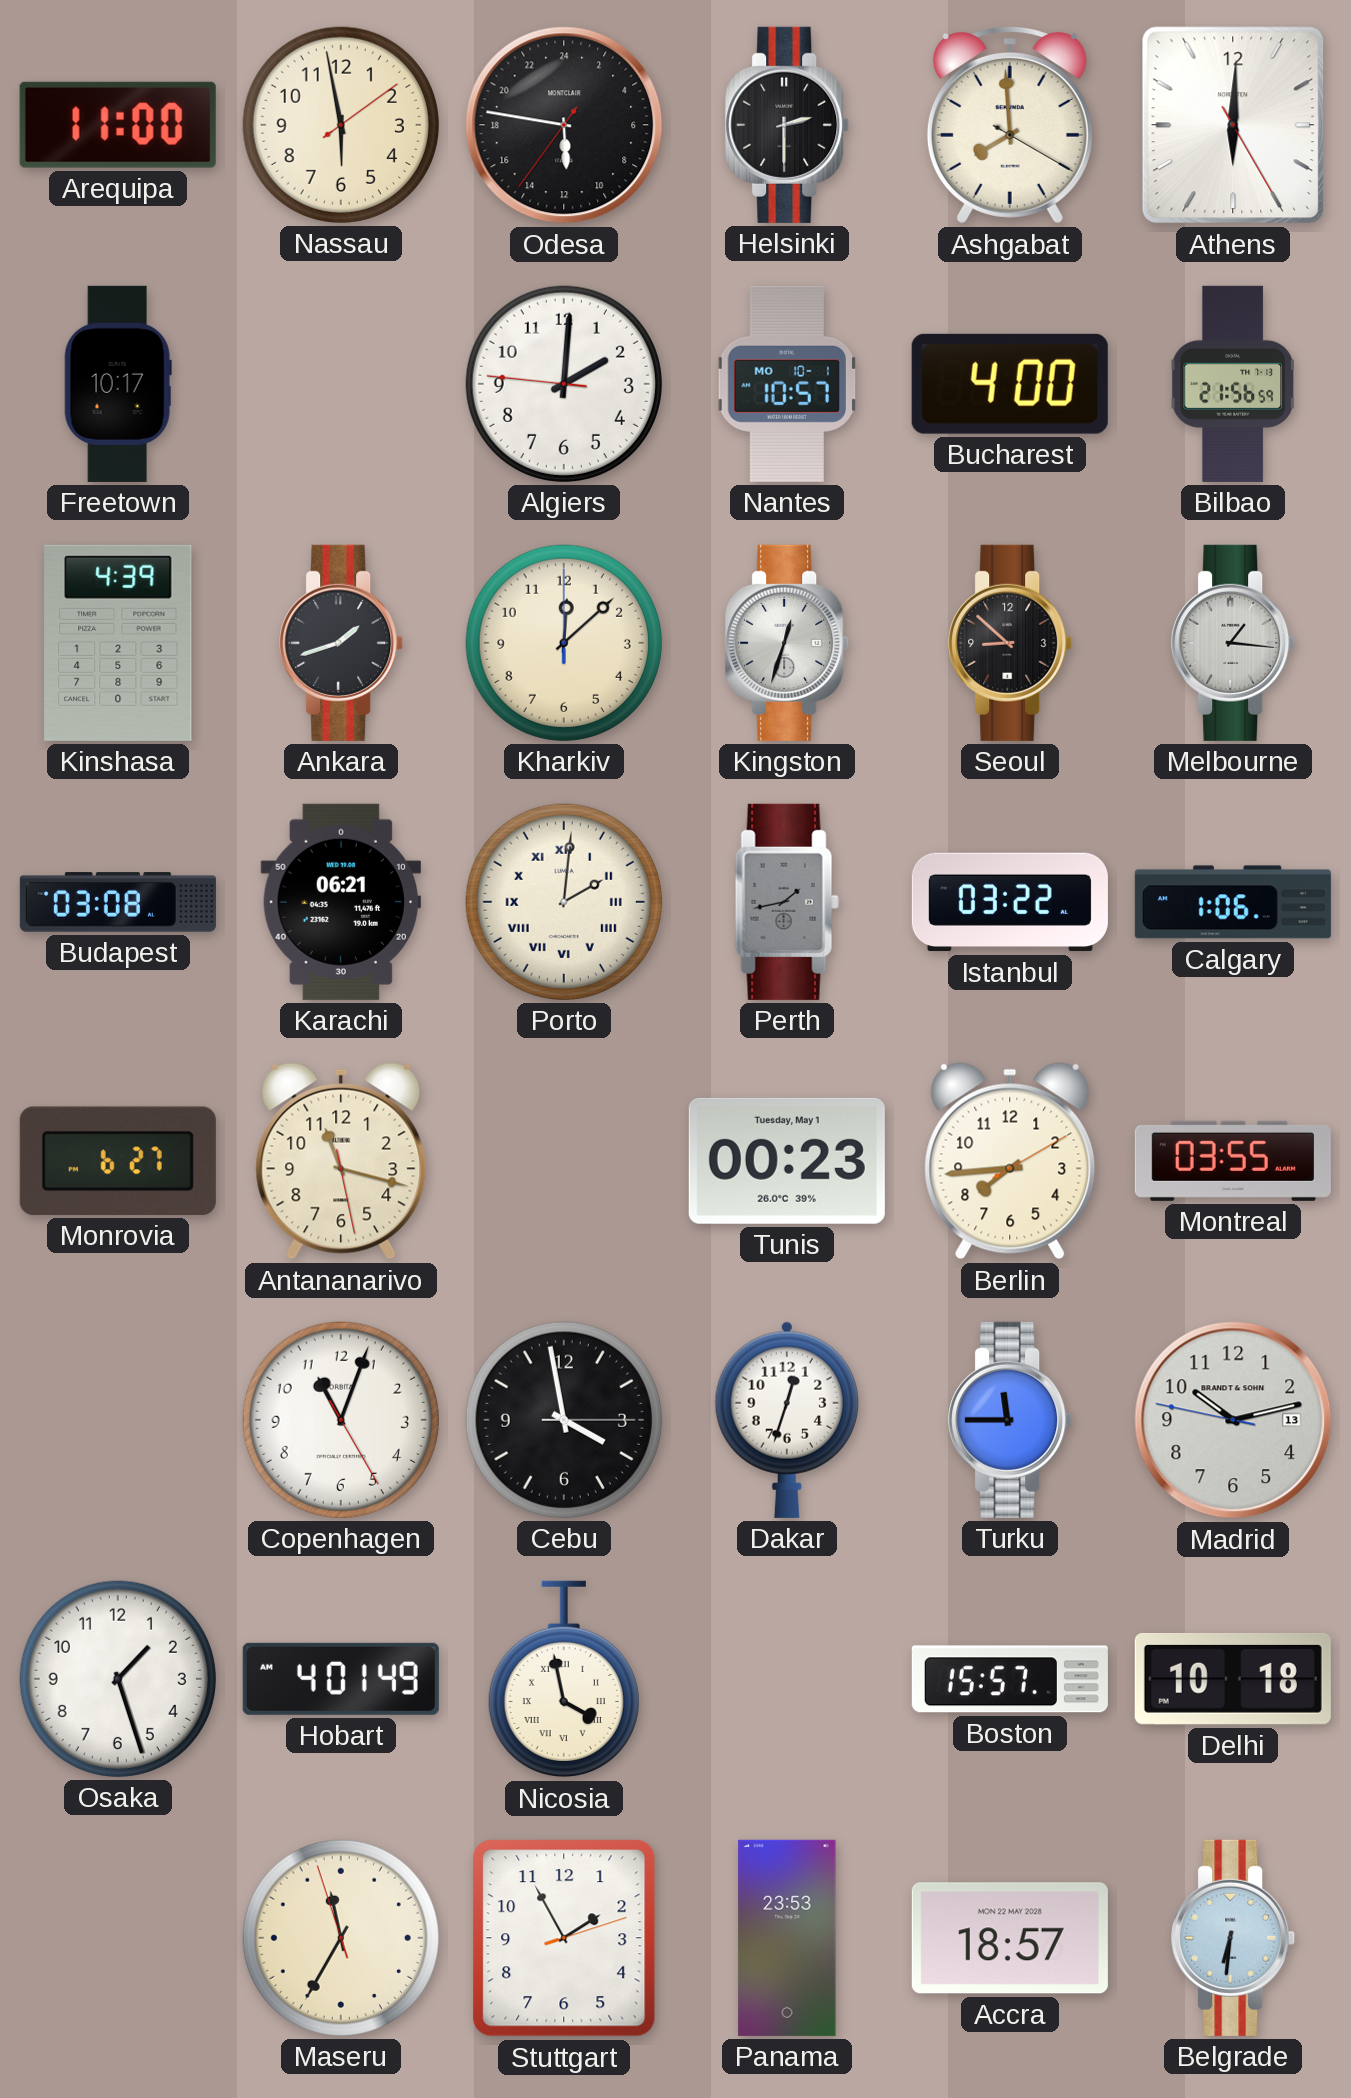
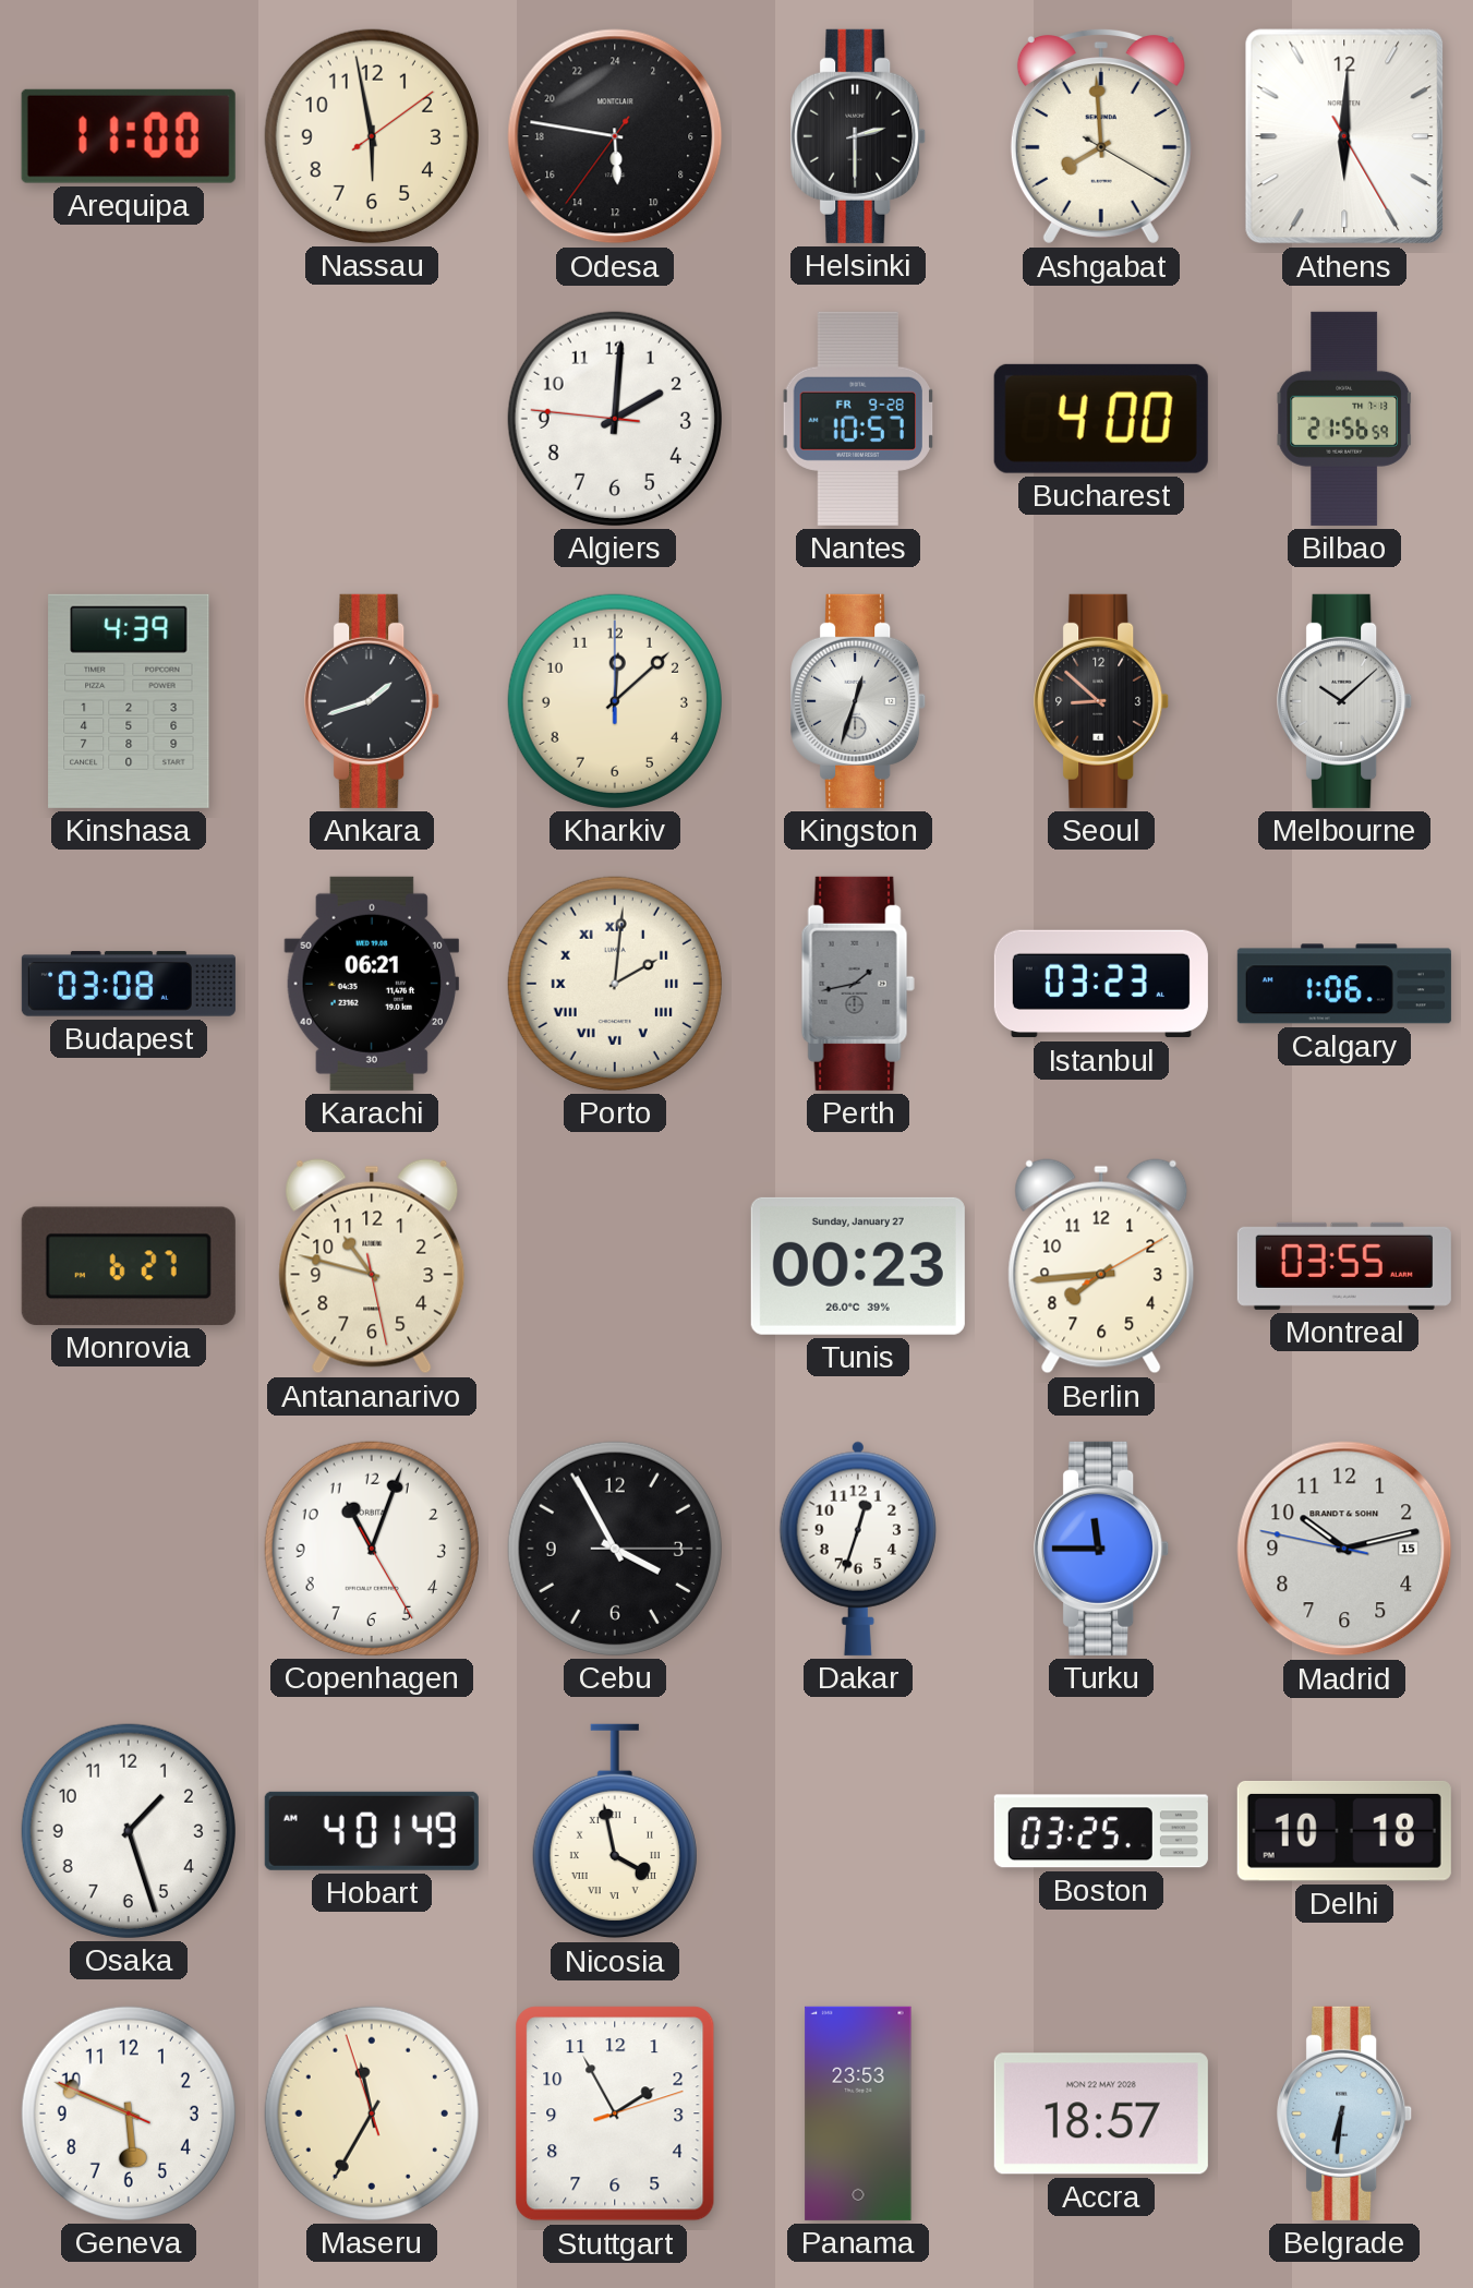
Freetown: 10:17 -> none (118, 384)
Nantes date: MO 10-1 -> FR 9-28 (857, 419)
Melbourne: 1:16 -> 10:08 (1345, 701)
Istanbul: 03:22 -> 03:23 (1101, 984)
Antananarivo: 11:17 -> 10:47 (372, 1266)
Tunis date: Tuesday, May 1 -> Sunday, January 27 (858, 1266)
Cebu: 3:58 -> 3:55 (615, 1549)
Madrid date: 13 -> 15 (1344, 1549)
Boston: 15:57 -> 03:25 (1101, 1831)
Geneva: none -> 5:48 (129, 2114)
